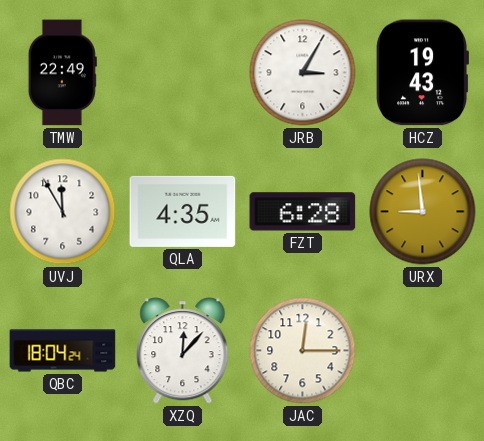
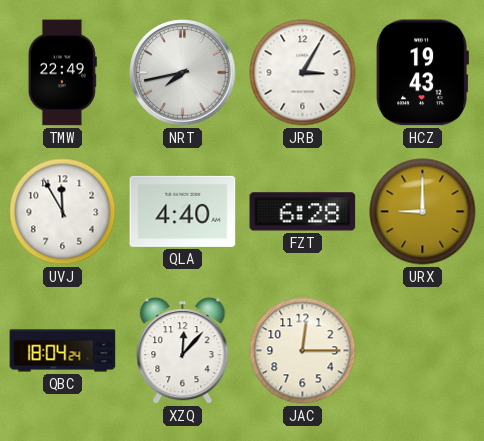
NRT: none -> 7:43 (183, 73)
QLA: 4:35 -> 4:40 (183, 211)
URX: 8:59 -> 9:00 (423, 212)
